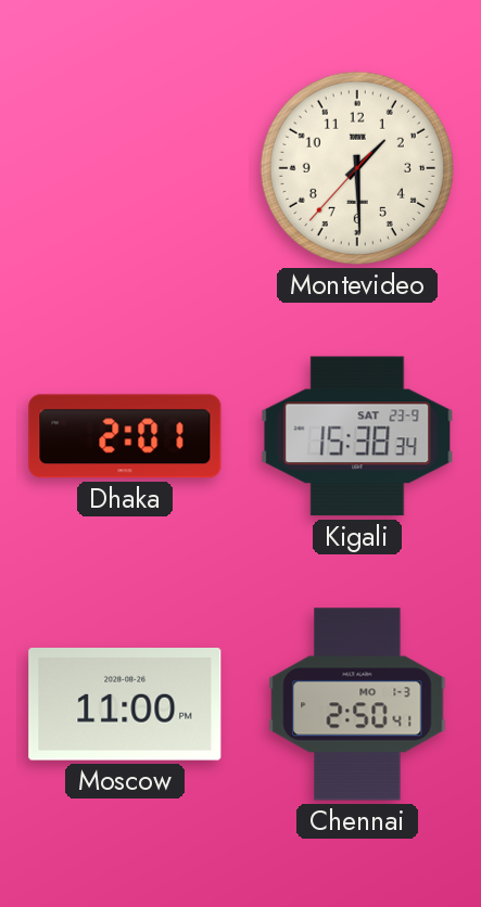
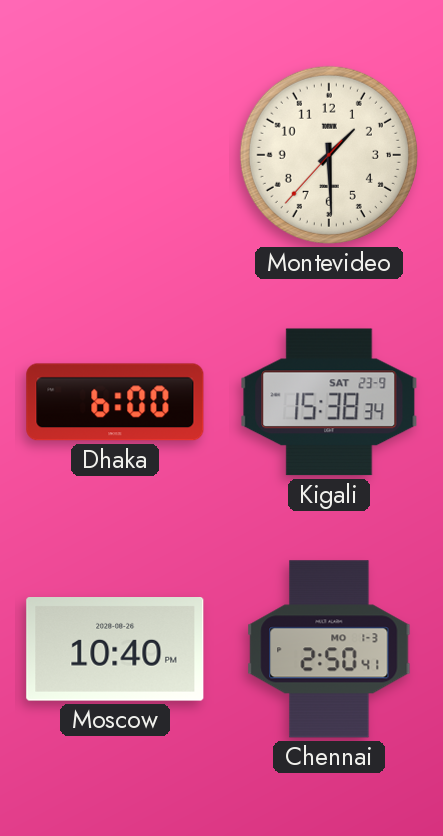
Dhaka: 2:01 -> 6:00 (115, 402)
Moscow: 11:00 -> 10:40 (115, 650)
